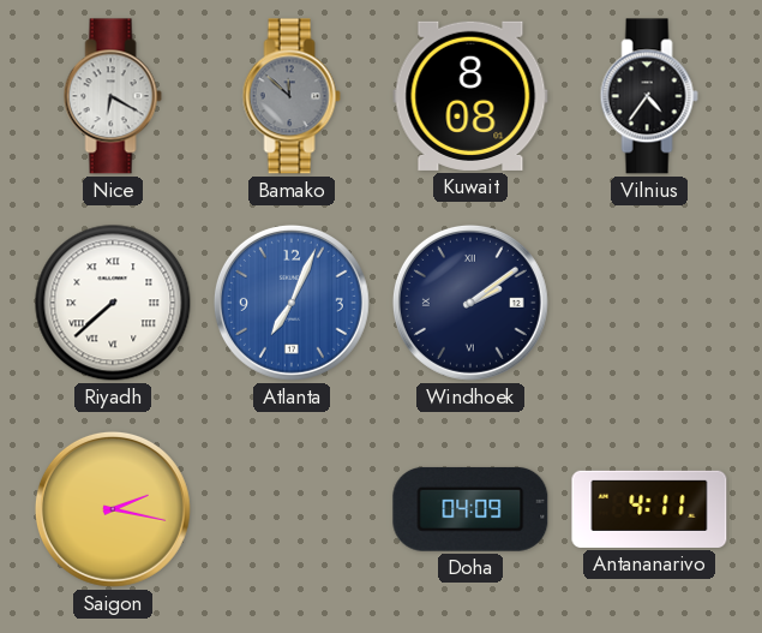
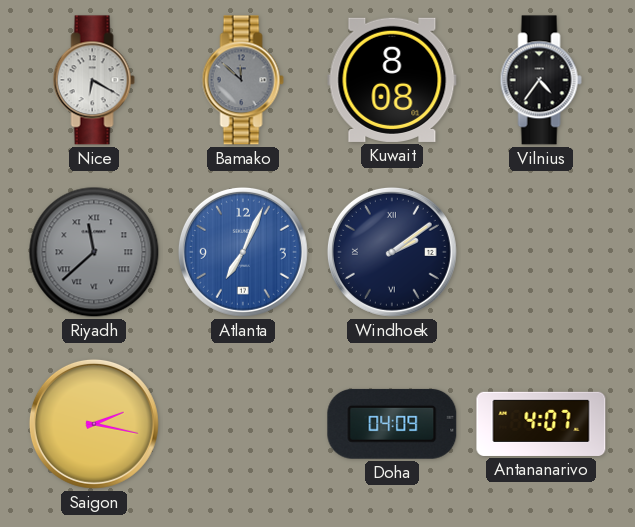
Riyadh: 7:38 -> 11:38 (94, 252)
Riyadh dial: white -> grey (94, 252)
Antananarivo: 4:11 -> 4:07 (541, 424)
